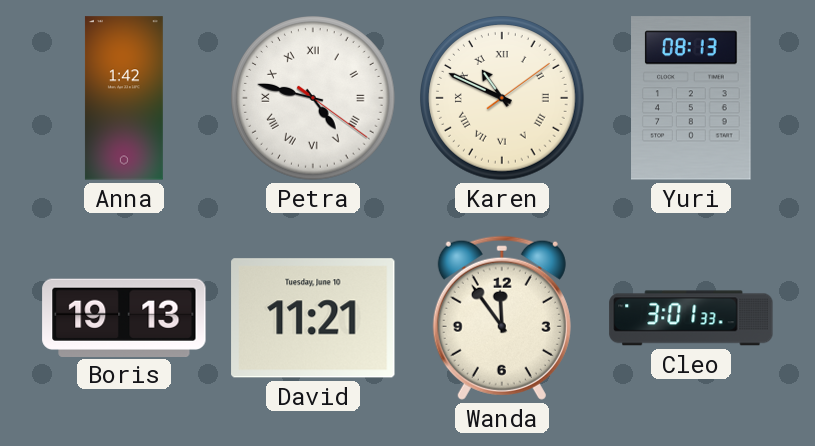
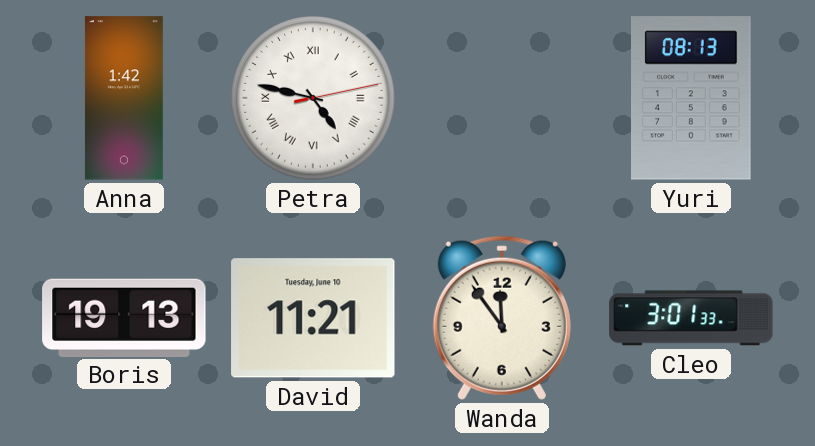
Petra: 4:47:21 -> 4:47:13 (314, 99)
Karen: 10:49 -> none (503, 99)
